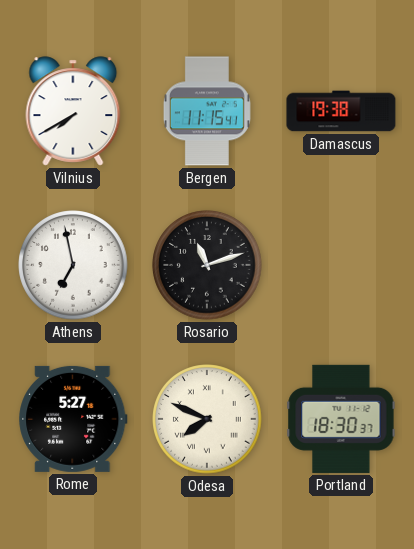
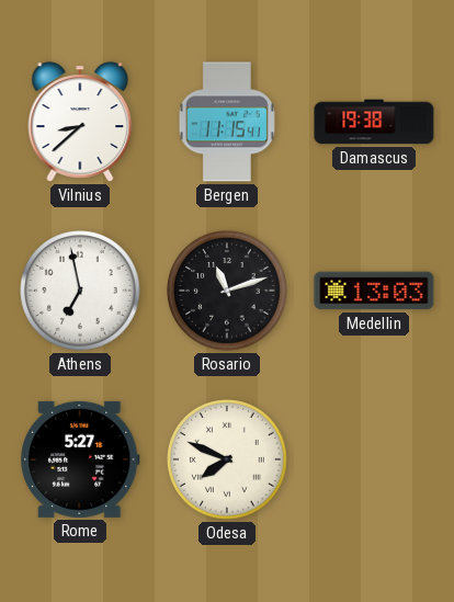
Vilnius: 7:40 -> 8:38 (80, 122)
Medellin: none -> 13:03 (374, 291)
Portland: 18:30 -> none (341, 419)
